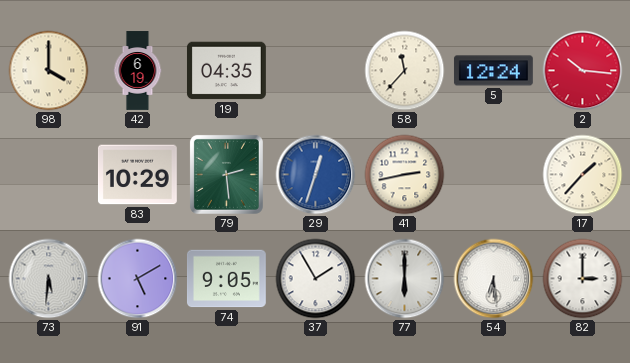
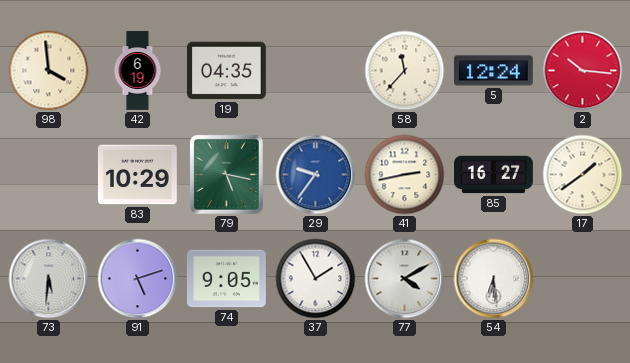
98: 4:00 -> 3:59 (49, 71)
79: 2:29 -> 5:17 (226, 174)
29: 12:33 -> 9:36 (316, 175)
85: none -> 16:27 (494, 175)
17: 1:37 -> 1:39 (583, 175)
91: 5:10 -> 5:12 (138, 279)
77: 6:00 -> 4:10 (405, 279)
82: 3:00 -> none (583, 279)
